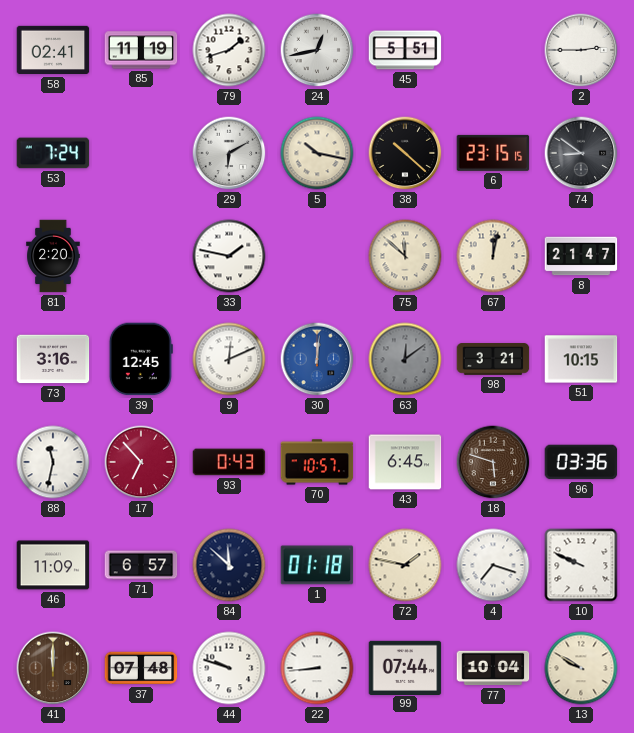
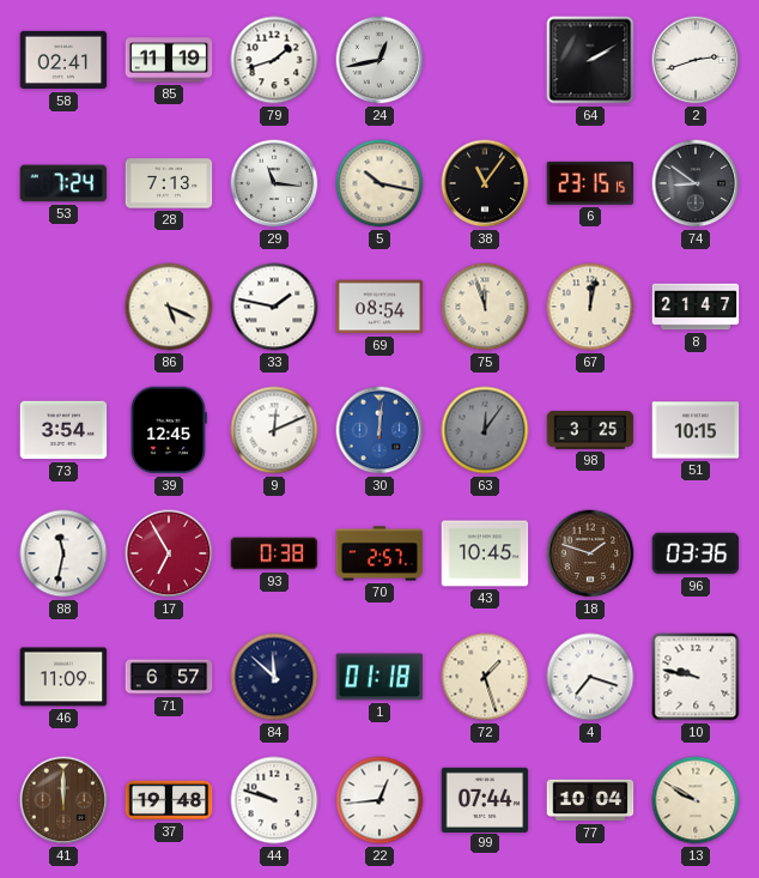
45: 5:51 -> none (405, 50)
64: none -> 2:10 (590, 60)
2: 2:45 -> 2:42 (696, 60)
28: none -> 7:13 (169, 183)
29: 6:10 -> 11:16 (274, 183)
38: 10:22 -> 11:06 (485, 183)
81: 2:20 -> none (53, 256)
86: none -> 5:19 (169, 307)
69: none -> 08:54 (380, 307)
75: 11:52 -> 11:57 (485, 307)
73: 3:16 -> 3:54 (63, 430)
63: 12:09 -> 12:06 (485, 430)
98: 3:21 -> 3:25 (590, 430)
17: 6:53 -> 6:55 (169, 553)
93: 0:43 -> 0:38 (274, 553)
70: 10:57 -> 2:57 (380, 553)
43: 6:45 -> 10:45 (485, 553)
18: 5:48 -> 1:48 (590, 553)
72: 1:47 -> 1:27 (485, 677)
10: 9:49 -> 9:47 (696, 677)
37: 07:48 -> 19:48 (169, 800)
22: 8:44 -> 12:44 (380, 800)
